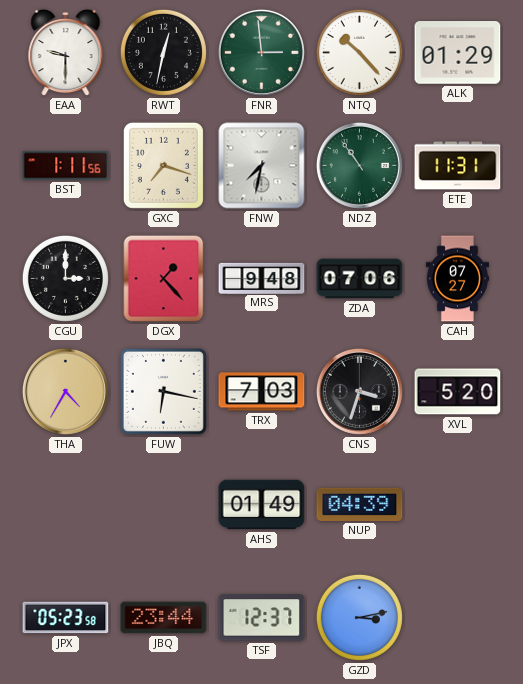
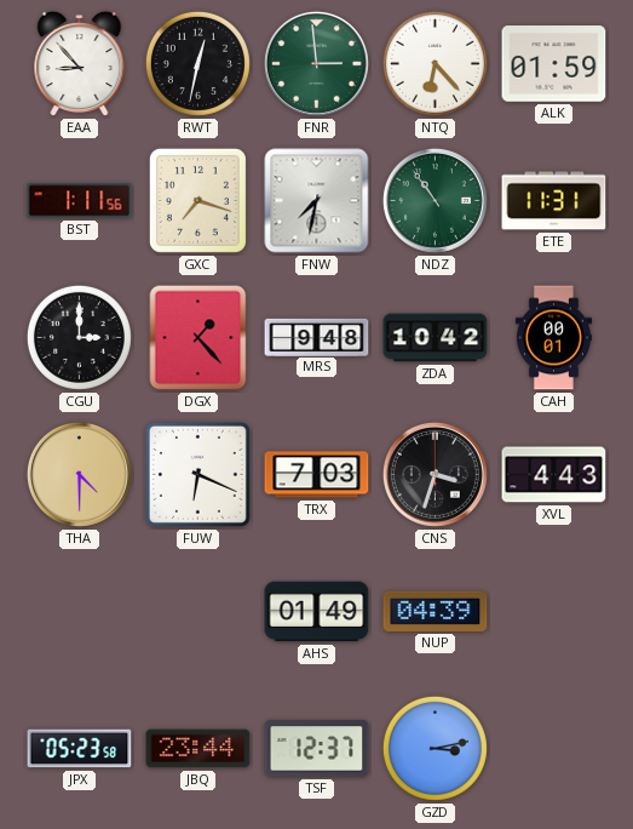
EAA: 9:30 -> 8:53 (80, 64)
NTQ: 10:23 -> 6:23 (435, 63)
ALK: 01:29 -> 01:59 (554, 64)
ZDA: 07:06 -> 10:42 (436, 338)
CAH: 07:27 -> 00:01 (553, 338)
THA: 4:35 -> 4:30 (79, 474)
FUW: 6:17 -> 6:19 (197, 474)
XVL: 5:20 -> 4:43 (554, 475)
